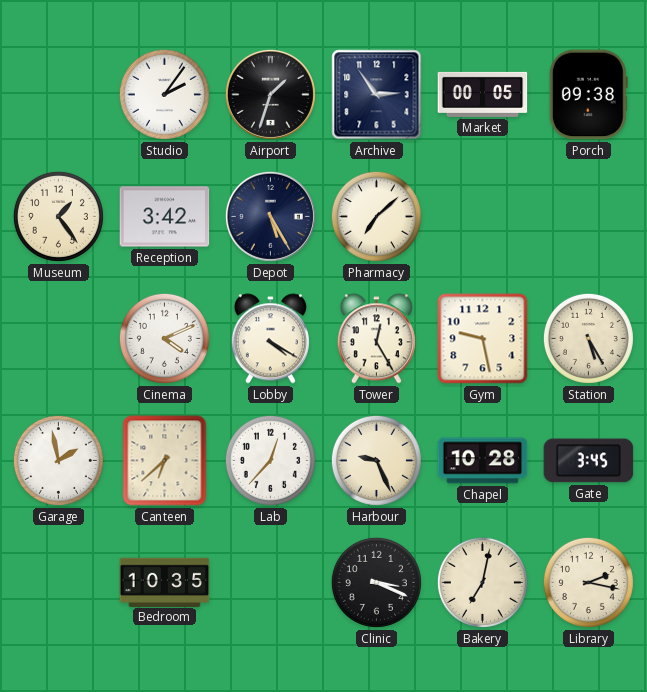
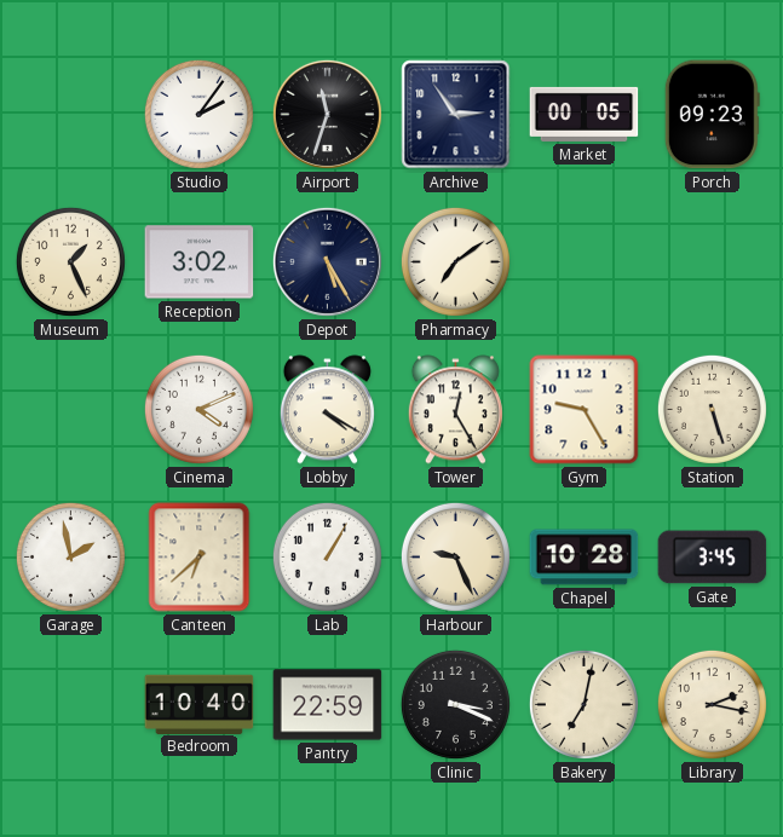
Airport: 1:33 -> 11:33 (327, 114)
Porch: 09:38 -> 09:23 (712, 115)
Museum: 1:24 -> 1:26 (70, 261)
Reception: 3:42 -> 3:02 (200, 262)
Pharmacy: 7:08 -> 7:09 (455, 261)
Gym: 9:28 -> 9:25 (585, 410)
Station: 5:25 -> 5:27 (712, 409)
Lab: 12:37 -> 1:05 (327, 556)
Bedroom: 10:35 -> 10:40 (200, 704)
Pantry: none -> 22:59 (328, 705)
